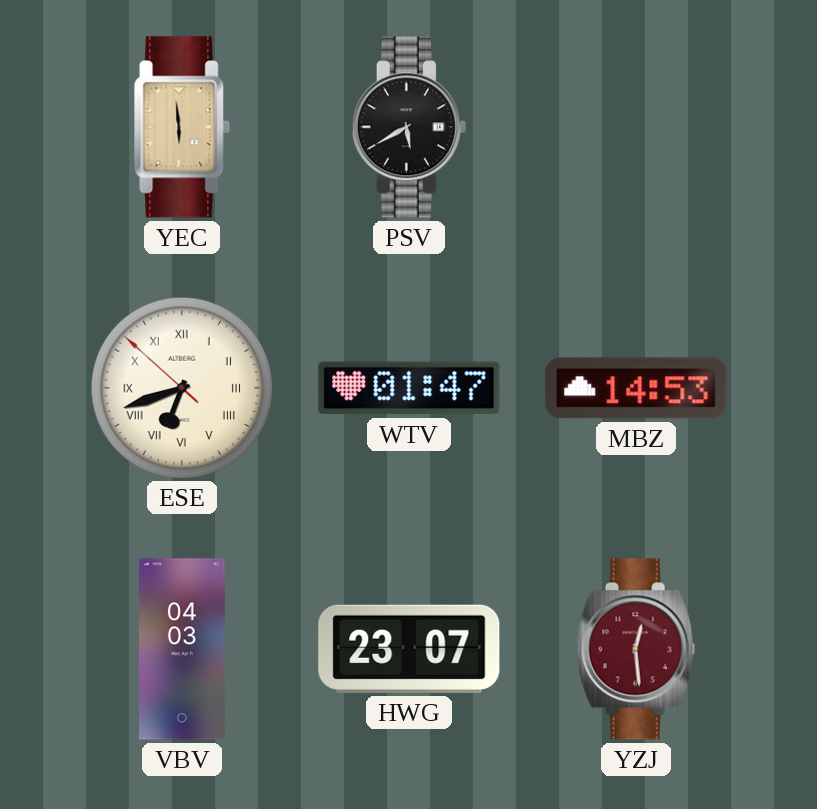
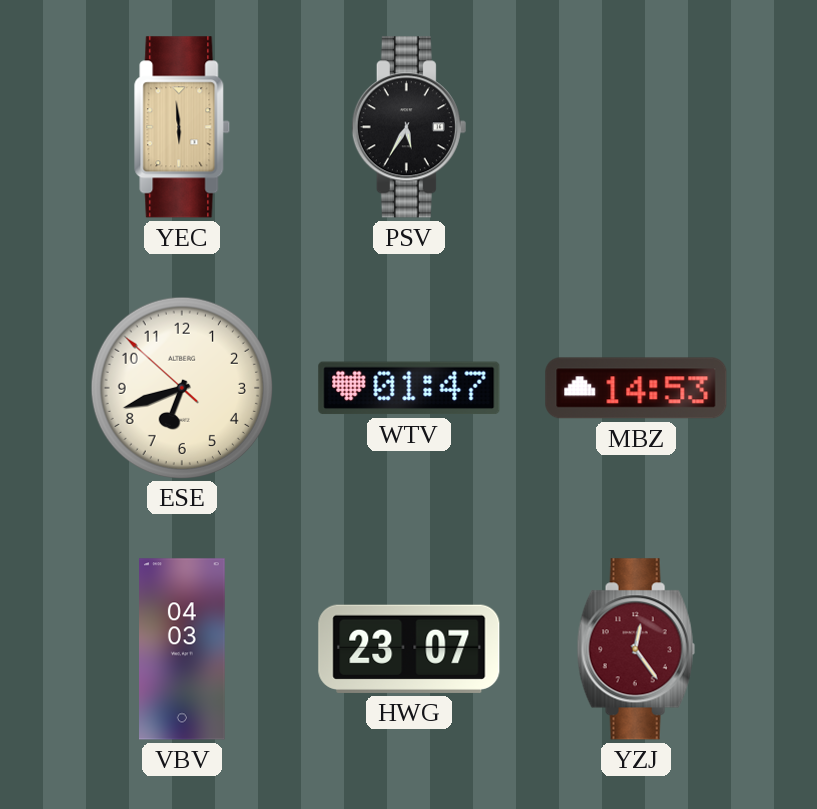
PSV: 5:40 -> 5:35 (409, 127)
ESE numerals: Roman -> Arabic (181, 387)
YZJ: 12:29 -> 12:24 (636, 649)
